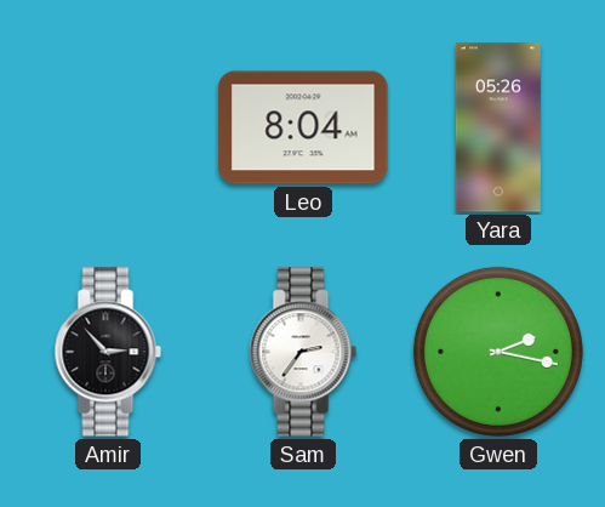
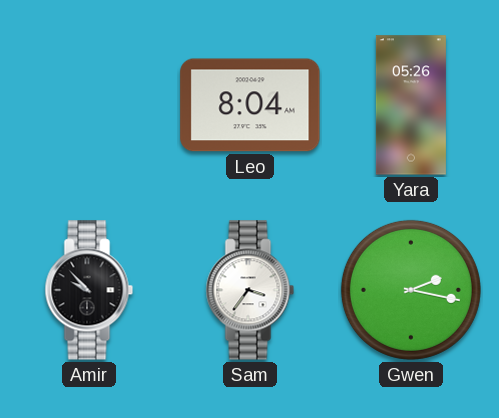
Amir: 2:53 -> 9:53 (89, 290)
Sam: 2:36 -> 3:36 (250, 290)
